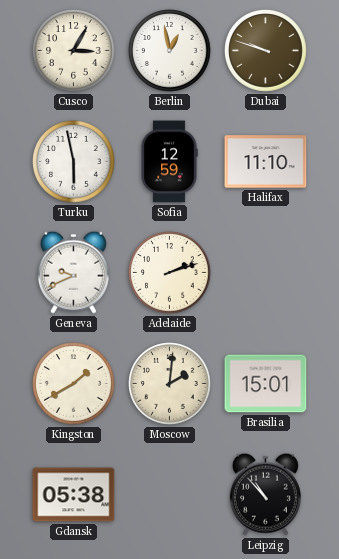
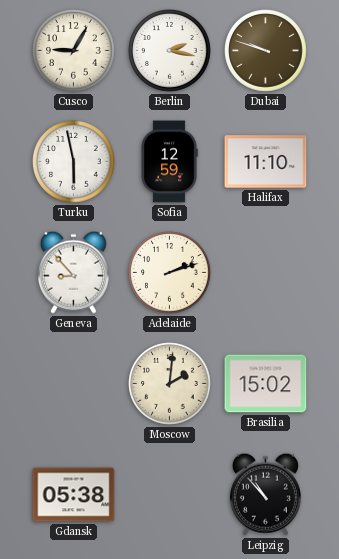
Cusco: 3:05 -> 9:05 (74, 51)
Berlin: 12:58 -> 2:17 (170, 51)
Geneva: 9:41 -> 8:53 (73, 272)
Kingston: 1:40 -> none (74, 384)
Brasilia: 15:01 -> 15:02 (266, 384)
